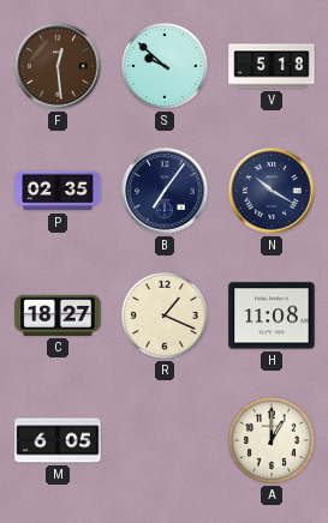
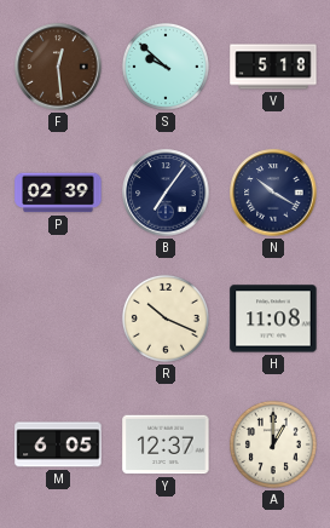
P: 02:35 -> 02:39 (58, 193)
C: 18:27 -> none (58, 315)
R: 1:19 -> 10:19 (166, 318)
Y: none -> 12:37 (166, 444)
